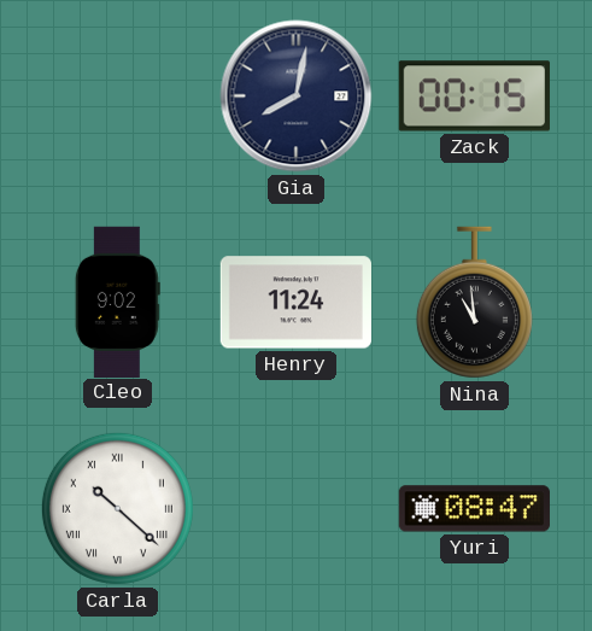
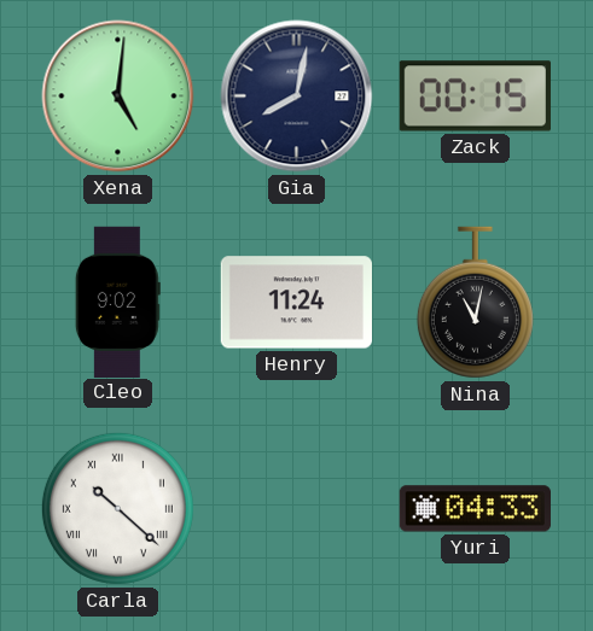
Xena: none -> 5:01 (118, 97)
Nina: 10:59 -> 11:02 (475, 303)
Yuri: 08:47 -> 04:33 (475, 509)
